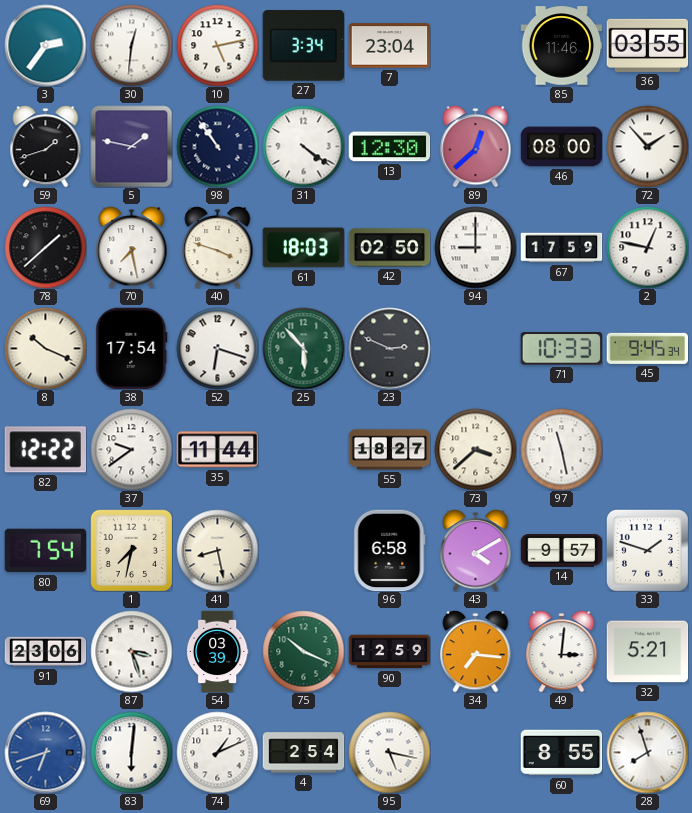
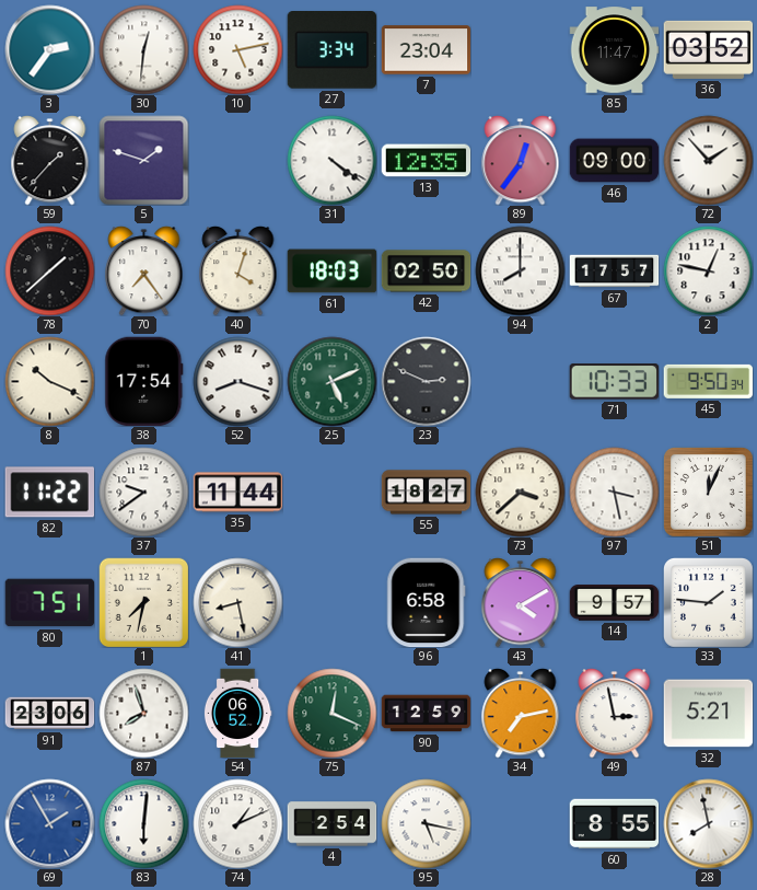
85: 11:46 -> 11:47 (614, 50)
36: 03:55 -> 03:52 (708, 49)
59: 1:42 -> 1:37 (50, 161)
5: 1:47 -> 1:48 (143, 160)
98: 10:54 -> none (217, 146)
13: 12:30 -> 12:35 (426, 161)
89: 12:38 -> 12:36 (521, 161)
46: 08:00 -> 09:00 (614, 161)
70: 7:28 -> 7:24 (144, 271)
40: 3:48 -> 4:03 (238, 271)
94: 9:00 -> 8:00 (520, 270)
67: 17:59 -> 17:57 (614, 271)
52: 6:18 -> 8:18 (237, 381)
25: 5:53 -> 5:11 (331, 381)
45: 9:45 -> 9:50 (708, 381)
82: 12:22 -> 11:22 (49, 493)
97: 11:28 -> 3:28 (614, 492)
51: none -> 12:04 (709, 493)
80: 7:54 -> 7:51 (49, 603)
33: 1:48 -> 1:46 (709, 603)
87: 3:27 -> 7:57 (143, 713)
54: 03:39 -> 06:52 (237, 713)
75: 10:19 -> 12:19 (331, 713)
34: 7:16 -> 7:13 (521, 714)
49: 3:01 -> 2:58 (615, 714)
69: 6:42 -> 1:55 (49, 823)
28: 7:57 -> 7:58 (708, 823)
